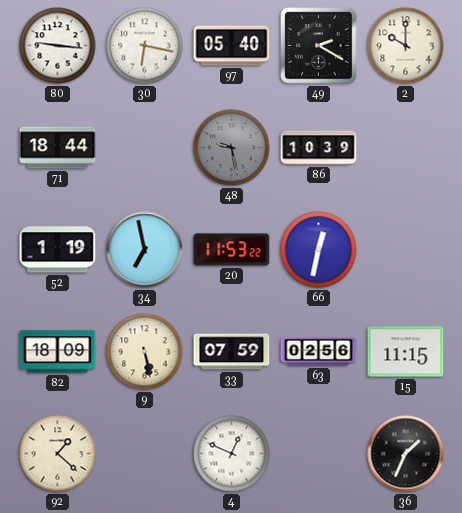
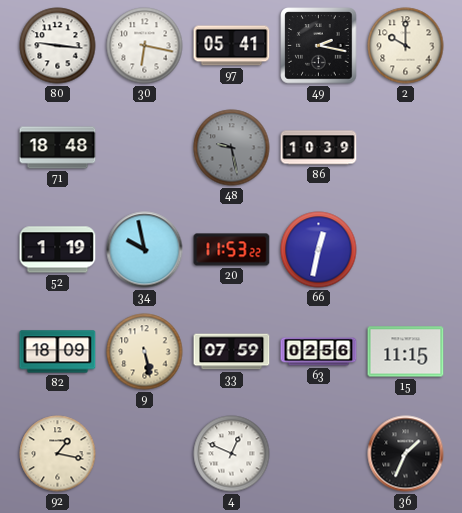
97: 05:40 -> 05:41 (232, 46)
49: 2:20 -> 2:17 (319, 46)
71: 18:44 -> 18:48 (58, 148)
34: 6:58 -> 9:58 (145, 250)
92: 1:22 -> 1:17 (58, 454)
